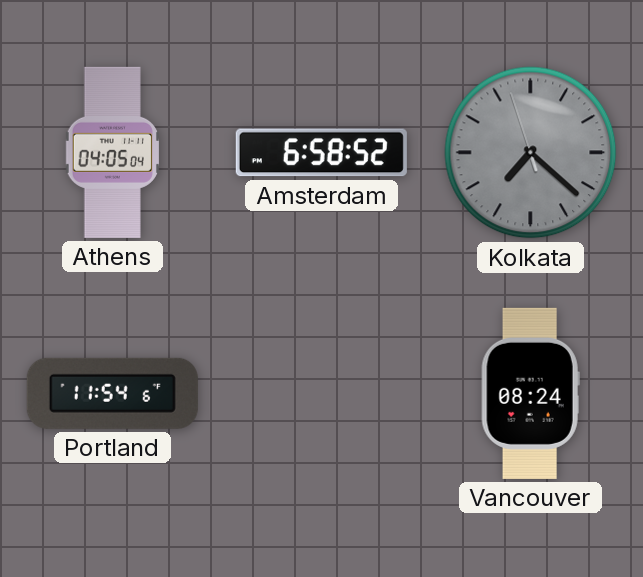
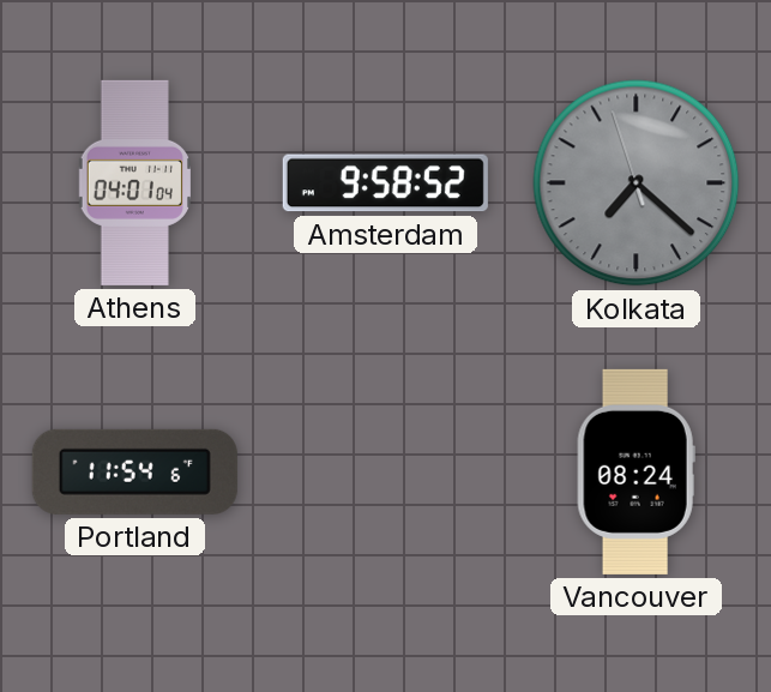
Athens: 04:05 -> 04:01 (134, 182)
Amsterdam: 6:58 -> 9:58 (385, 183)
